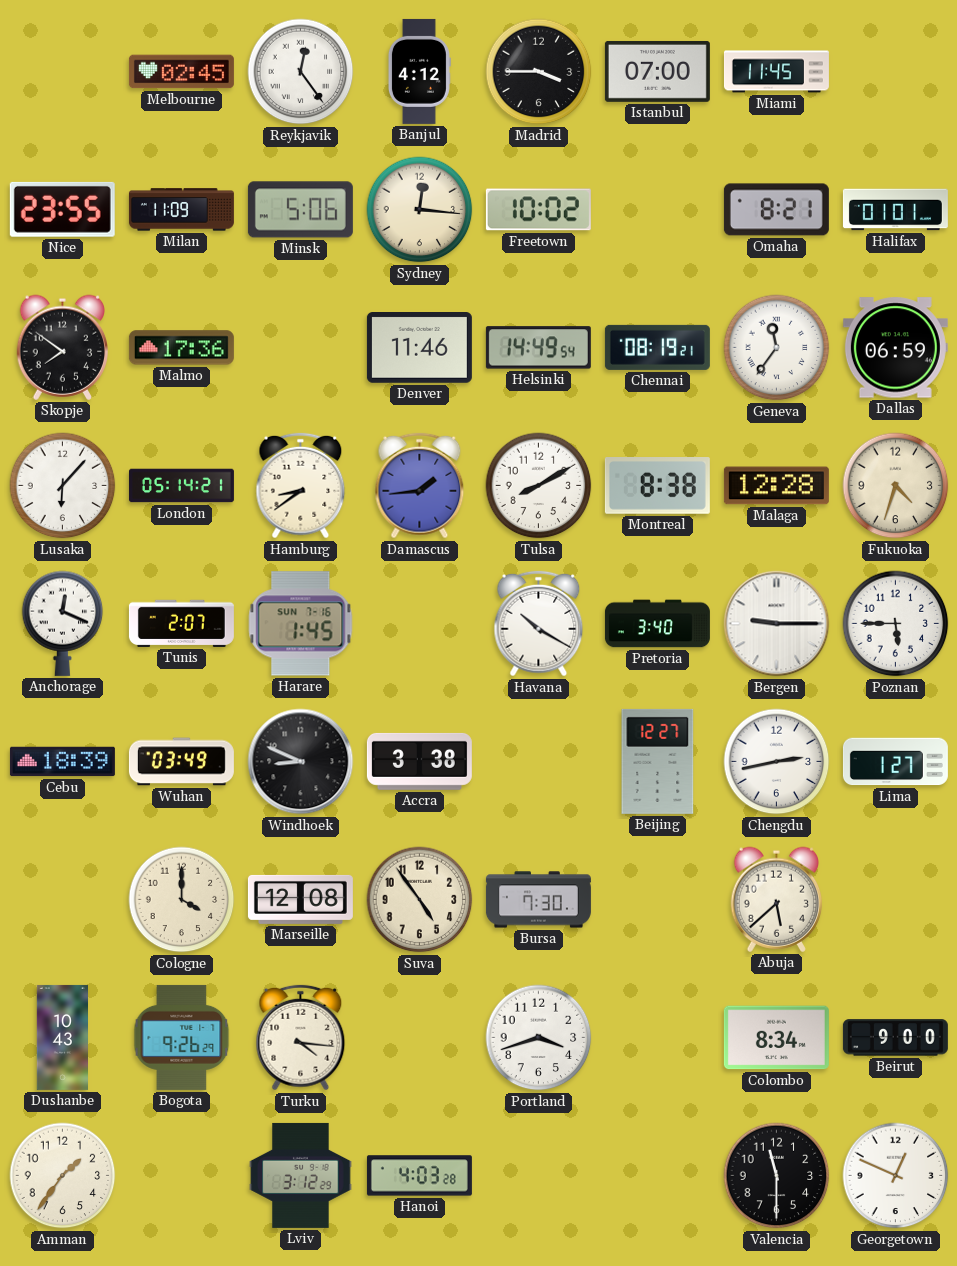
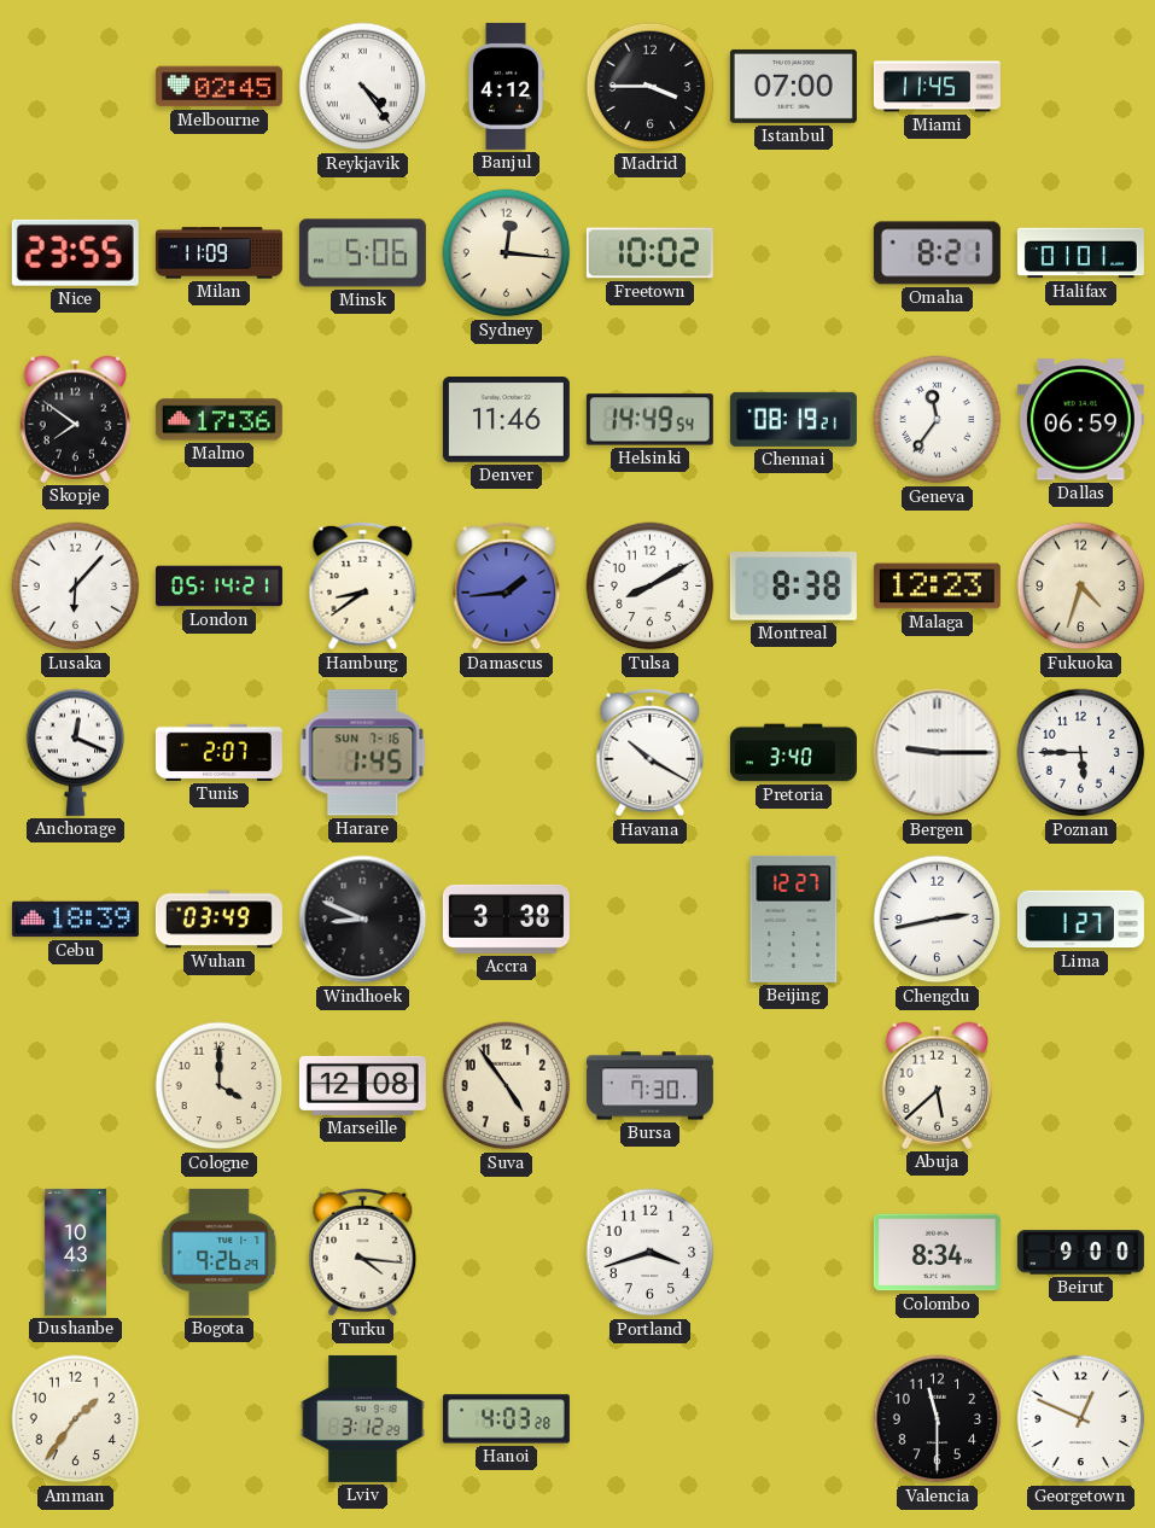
Reykjavik: 12:24 -> 4:24 (363, 87)
Malaga: 12:28 -> 12:23 (937, 587)
